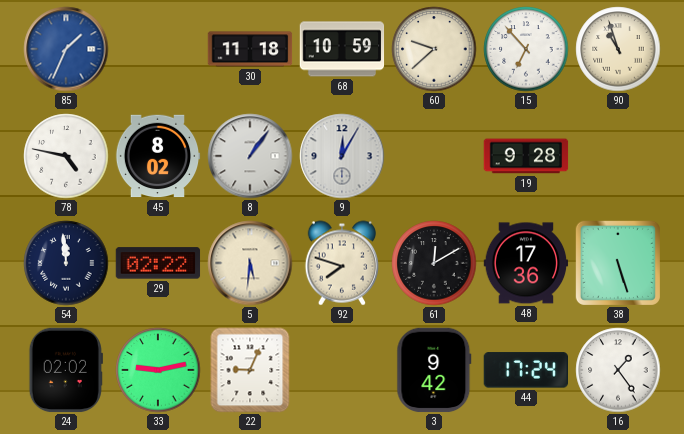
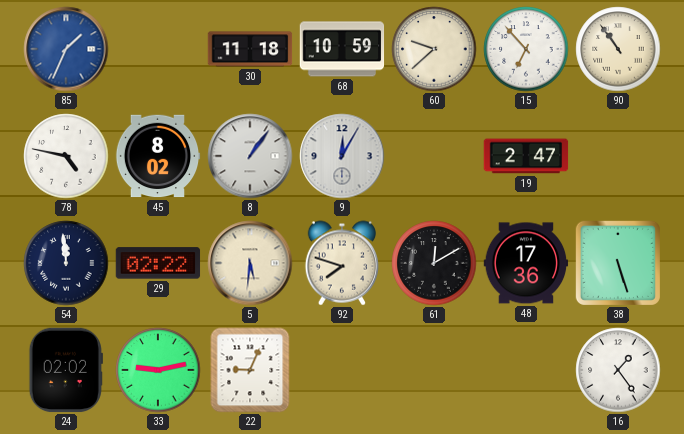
90: 10:57 -> 10:54 (618, 49)
19: 9:28 -> 2:47 (526, 156)
3: 9:42 -> none (434, 370)
44: 17:24 -> none (525, 370)
